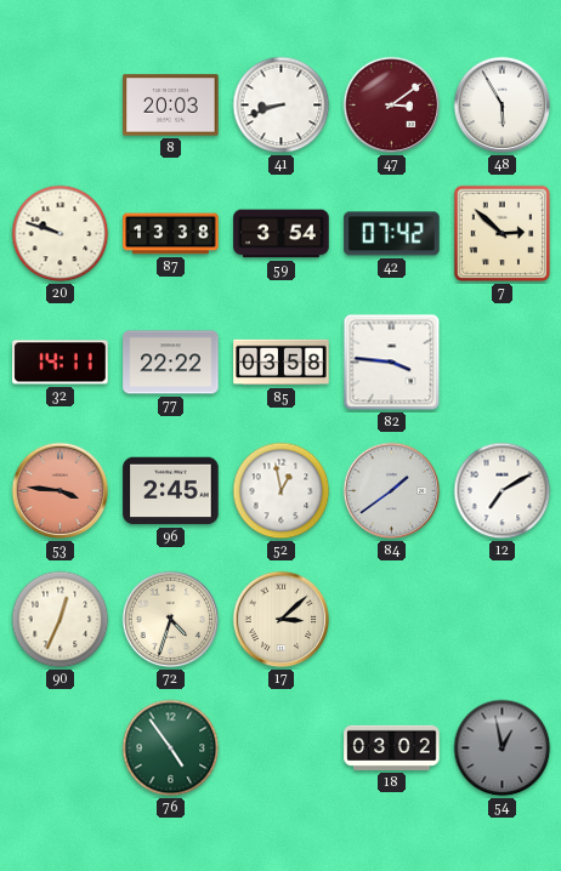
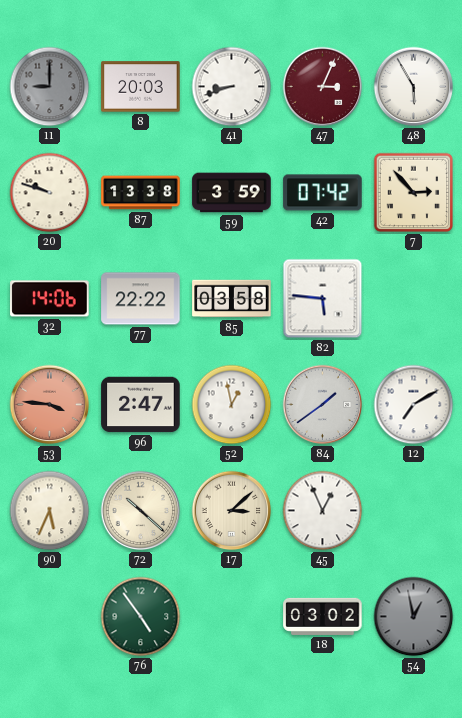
11: none -> 9:00 (50, 87)
47: 3:09 -> 3:04 (323, 87)
59: 3:54 -> 3:59 (232, 193)
7: 2:52 -> 2:53 (414, 193)
32: 14:11 -> 14:06 (50, 299)
82: 3:46 -> 5:46 (323, 299)
96: 2:45 -> 2:47 (141, 405)
90: 12:34 -> 5:34 (50, 511)
72: 4:33 -> 10:22 (141, 511)
45: none -> 12:56 (323, 511)
